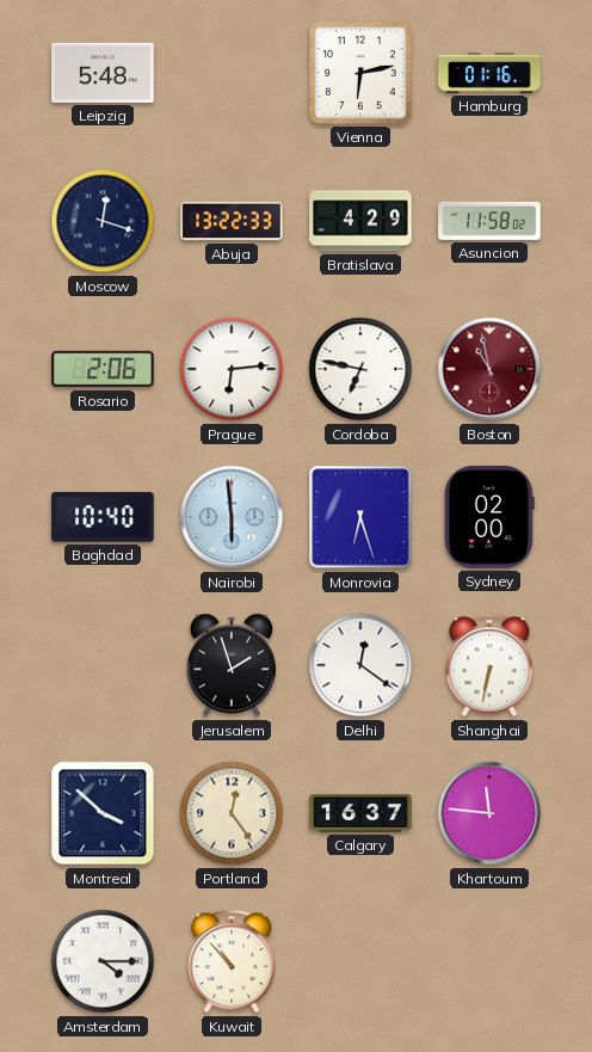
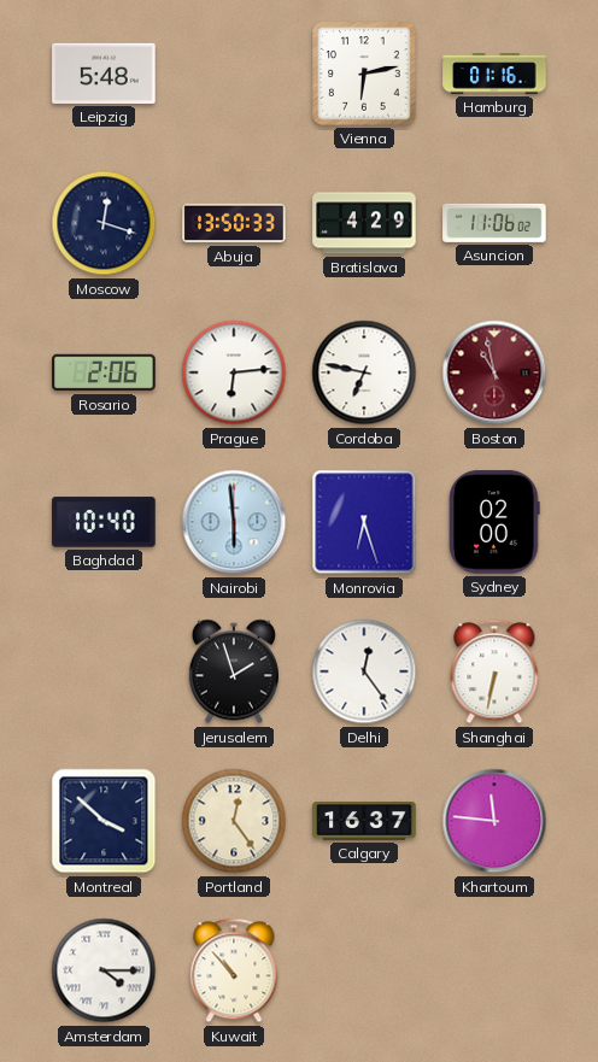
Abuja: 13:22 -> 13:50 (234, 223)
Asuncion: 11:58 -> 11:06 (494, 223)
Delhi: 12:21 -> 12:24 (364, 671)
